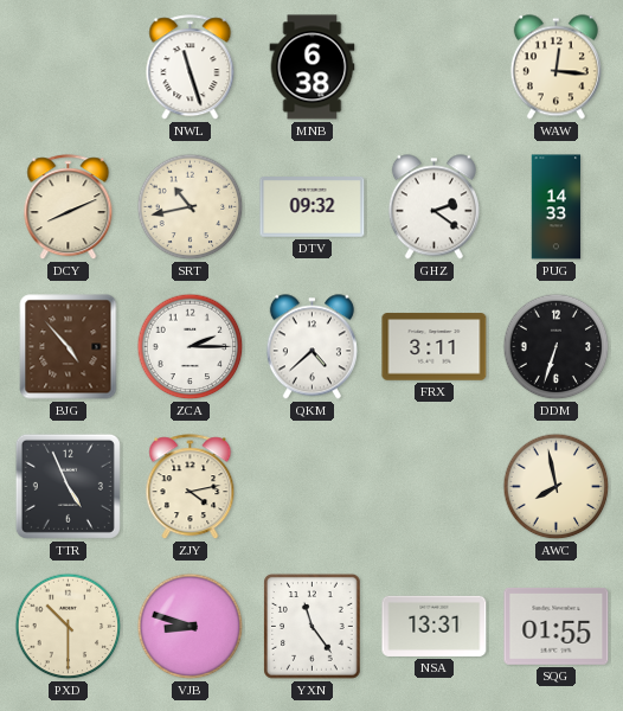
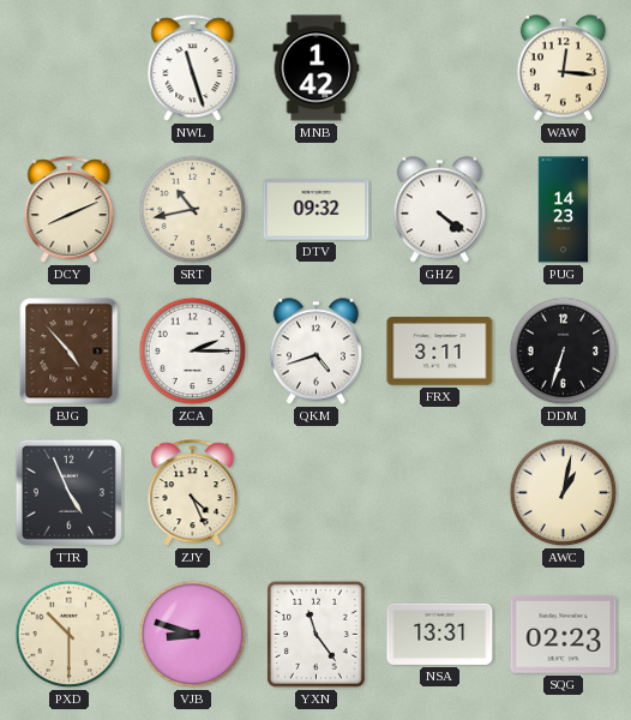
MNB: 6:38 -> 1:42 (317, 68)
GHZ: 2:21 -> 4:21 (439, 210)
PUG: 14:33 -> 14:23 (564, 210)
QKM: 4:38 -> 4:42 (315, 352)
ZJY: 4:13 -> 4:26 (193, 493)
AWC: 7:58 -> 1:02 (564, 493)
SQG: 01:55 -> 02:23 (564, 634)
